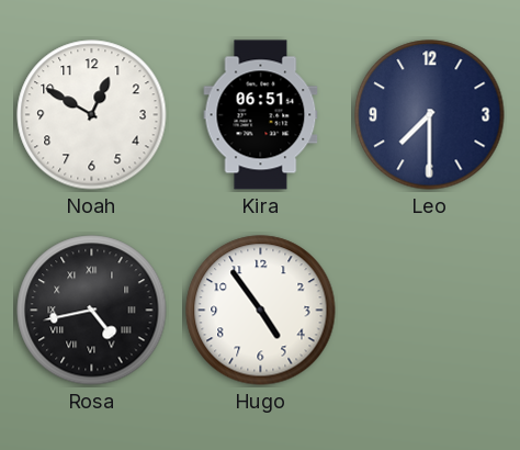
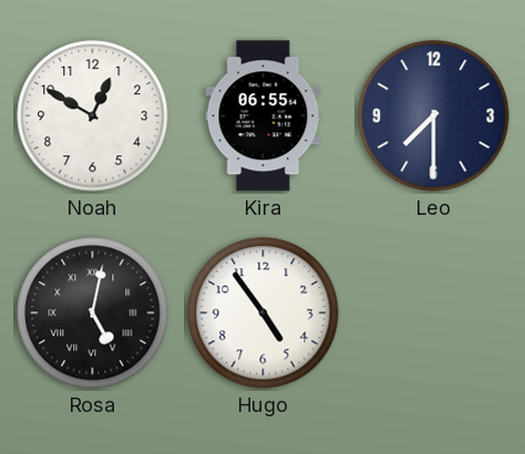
Kira: 06:51 -> 06:55 (264, 116)
Rosa: 4:43 -> 5:02 (93, 313)
